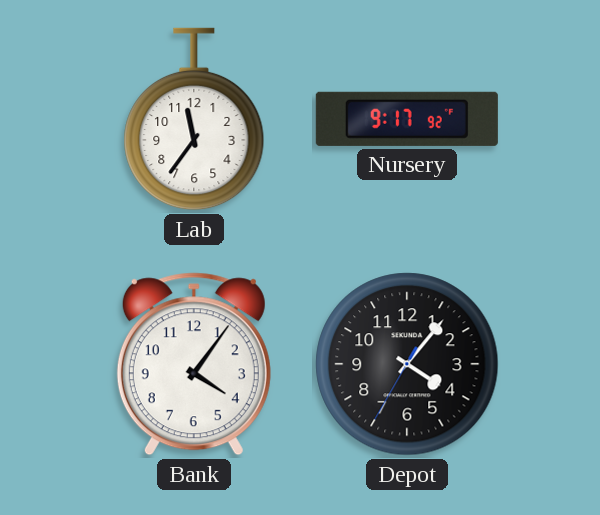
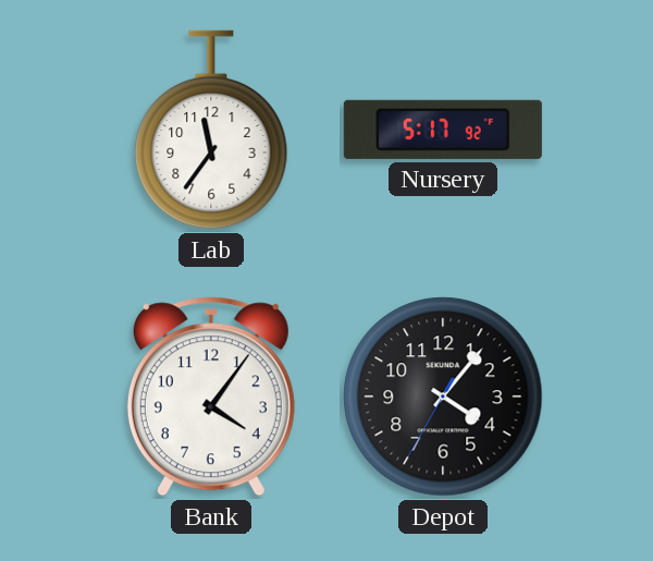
Nursery: 9:17 -> 5:17 (443, 130)
